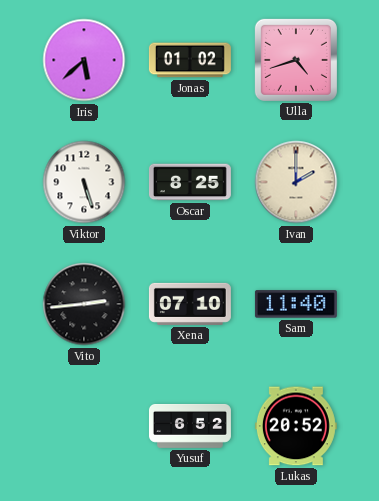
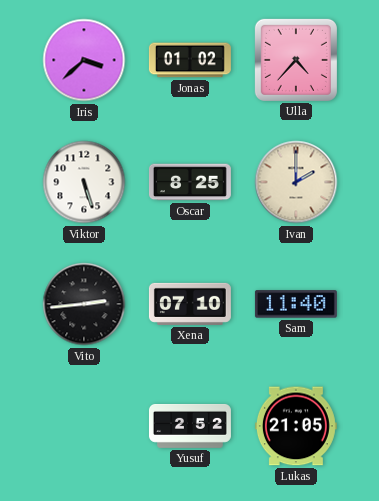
Iris: 5:38 -> 3:38 (84, 60)
Ulla: 4:42 -> 4:37 (296, 60)
Yusuf: 6:52 -> 2:52 (190, 426)
Lukas: 20:52 -> 21:05 (296, 426)
